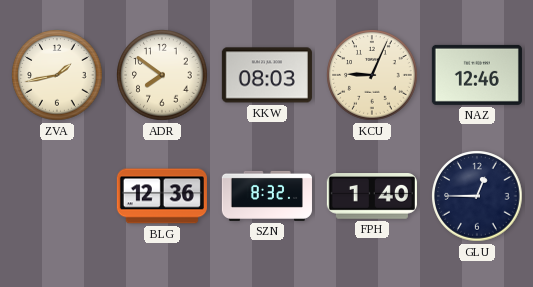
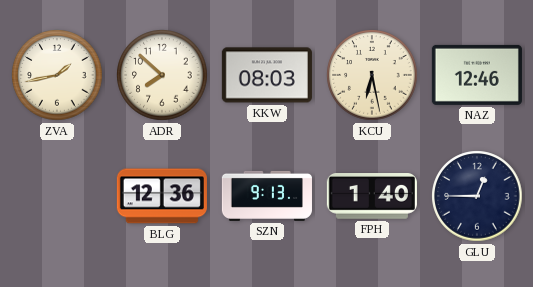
ADR: 7:51 -> 7:52 (162, 75)
KCU: 9:04 -> 6:28 (372, 75)
SZN: 8:32 -> 9:13 (267, 196)
